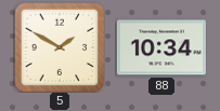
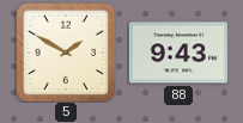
88: 10:34 -> 9:43 (178, 53)
